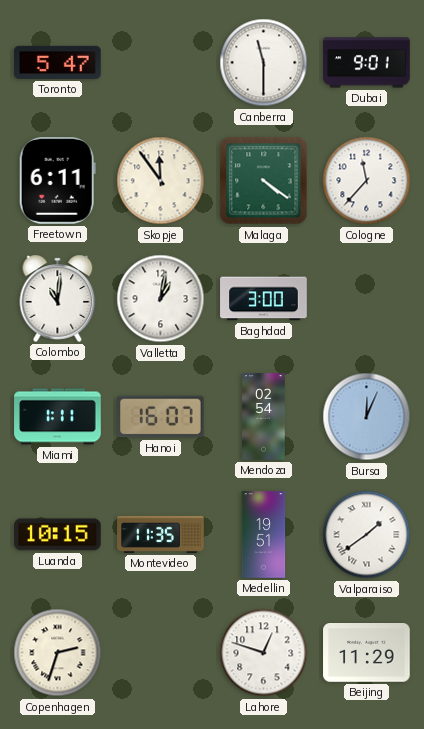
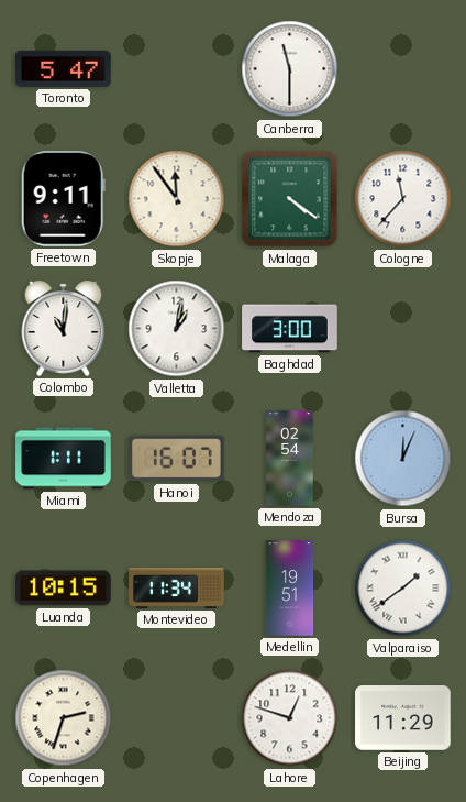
Dubai: 9:01 -> none (367, 63)
Freetown: 6:11 -> 9:11 (63, 199)
Montevideo: 11:35 -> 11:34 (177, 587)
